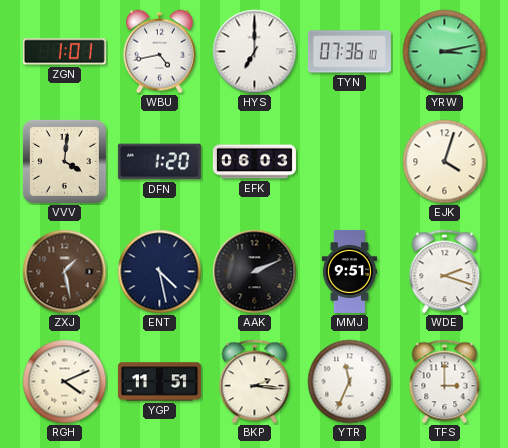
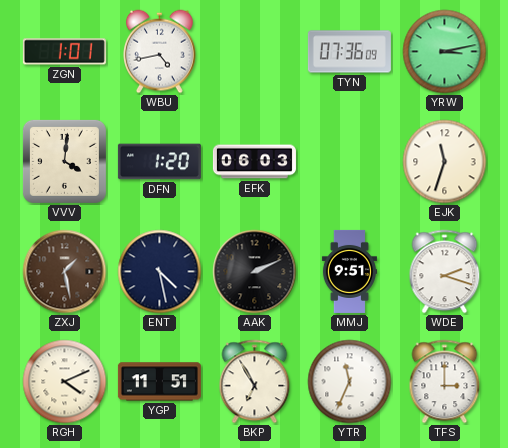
HYS: 7:00 -> none (255, 52)
TYN: 07:36:10 -> 07:36:09 (349, 52)
EJK: 4:03 -> 11:33 (445, 162)
BKP: 2:16 -> 6:55 (255, 382)
